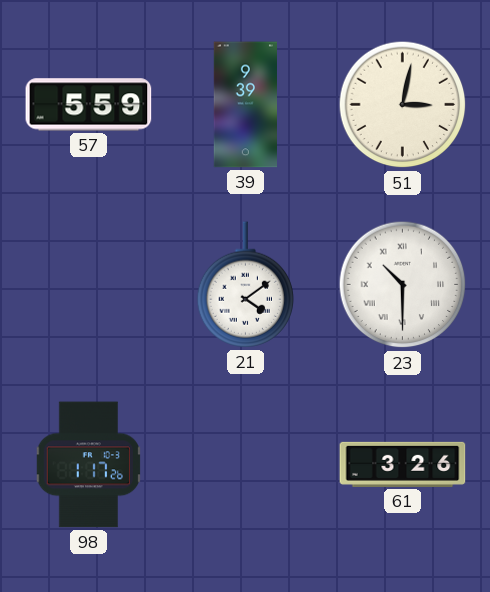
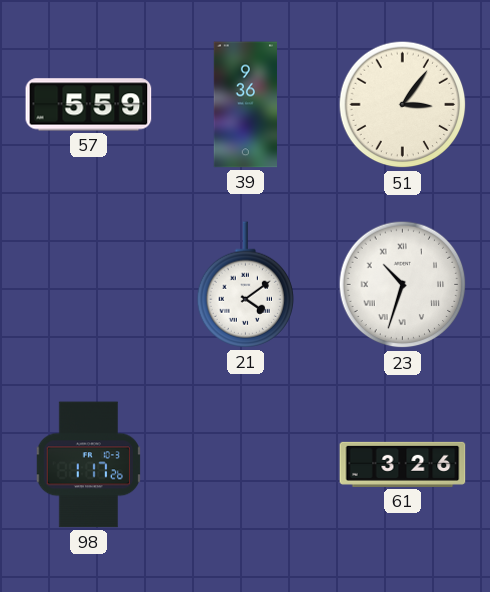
39: 9:39 -> 9:36 (245, 105)
51: 3:02 -> 3:06 (403, 105)
23: 10:30 -> 10:33 (403, 285)
